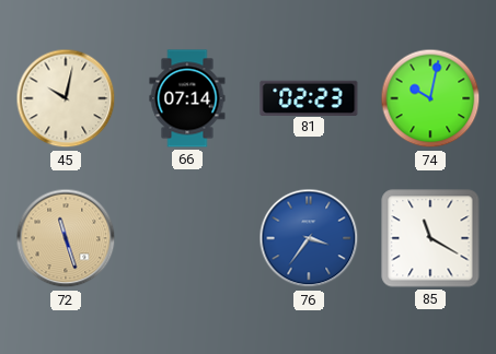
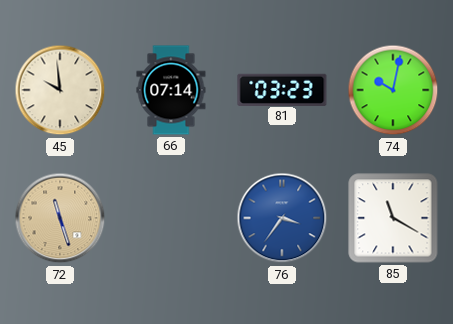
45: 10:02 -> 9:59 (60, 90)
81: 02:23 -> 03:23 (282, 89)
